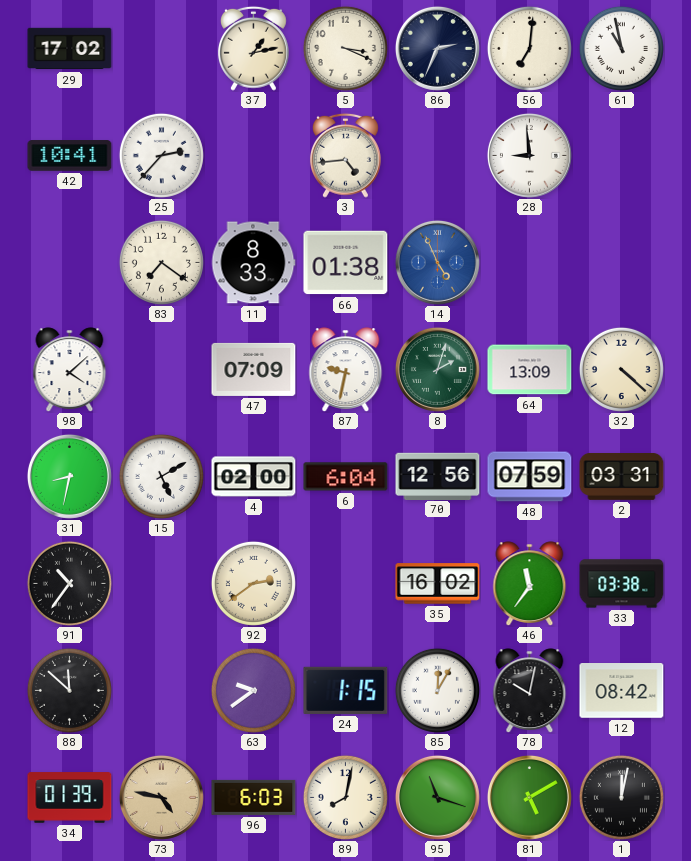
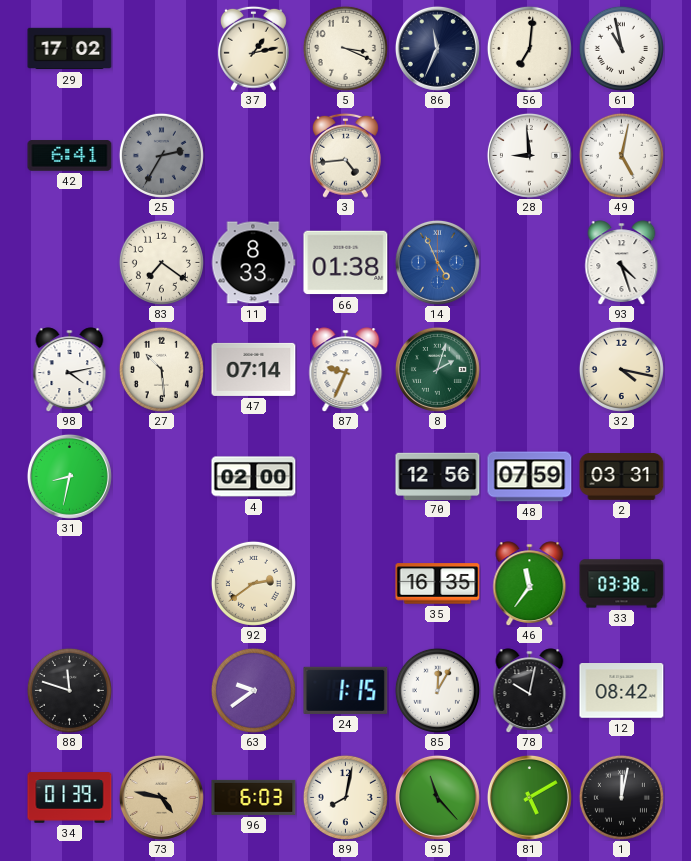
86: 2:34 -> 11:34 (437, 48)
42: 10:41 -> 6:41 (70, 156)
25: 2:37 -> 2:35 (161, 155)
25 dial: white -> grey (161, 155)
49: none -> 5:02 (621, 155)
93: none -> 4:27 (622, 263)
98: 4:08 -> 4:13 (70, 370)
27: none -> 10:29 (161, 369)
47: 07:09 -> 07:14 (254, 369)
87: 9:32 -> 9:34 (346, 370)
64: 13:09 -> none (530, 370)
32: 4:22 -> 4:17 (621, 369)
15: 5:10 -> none (161, 476)
6: 6:04 -> none (346, 477)
91: 10:36 -> none (69, 583)
35: 16:02 -> 16:35 (438, 584)
88: 11:52 -> 11:48 (69, 690)
95: 11:18 -> 11:23 (437, 797)
